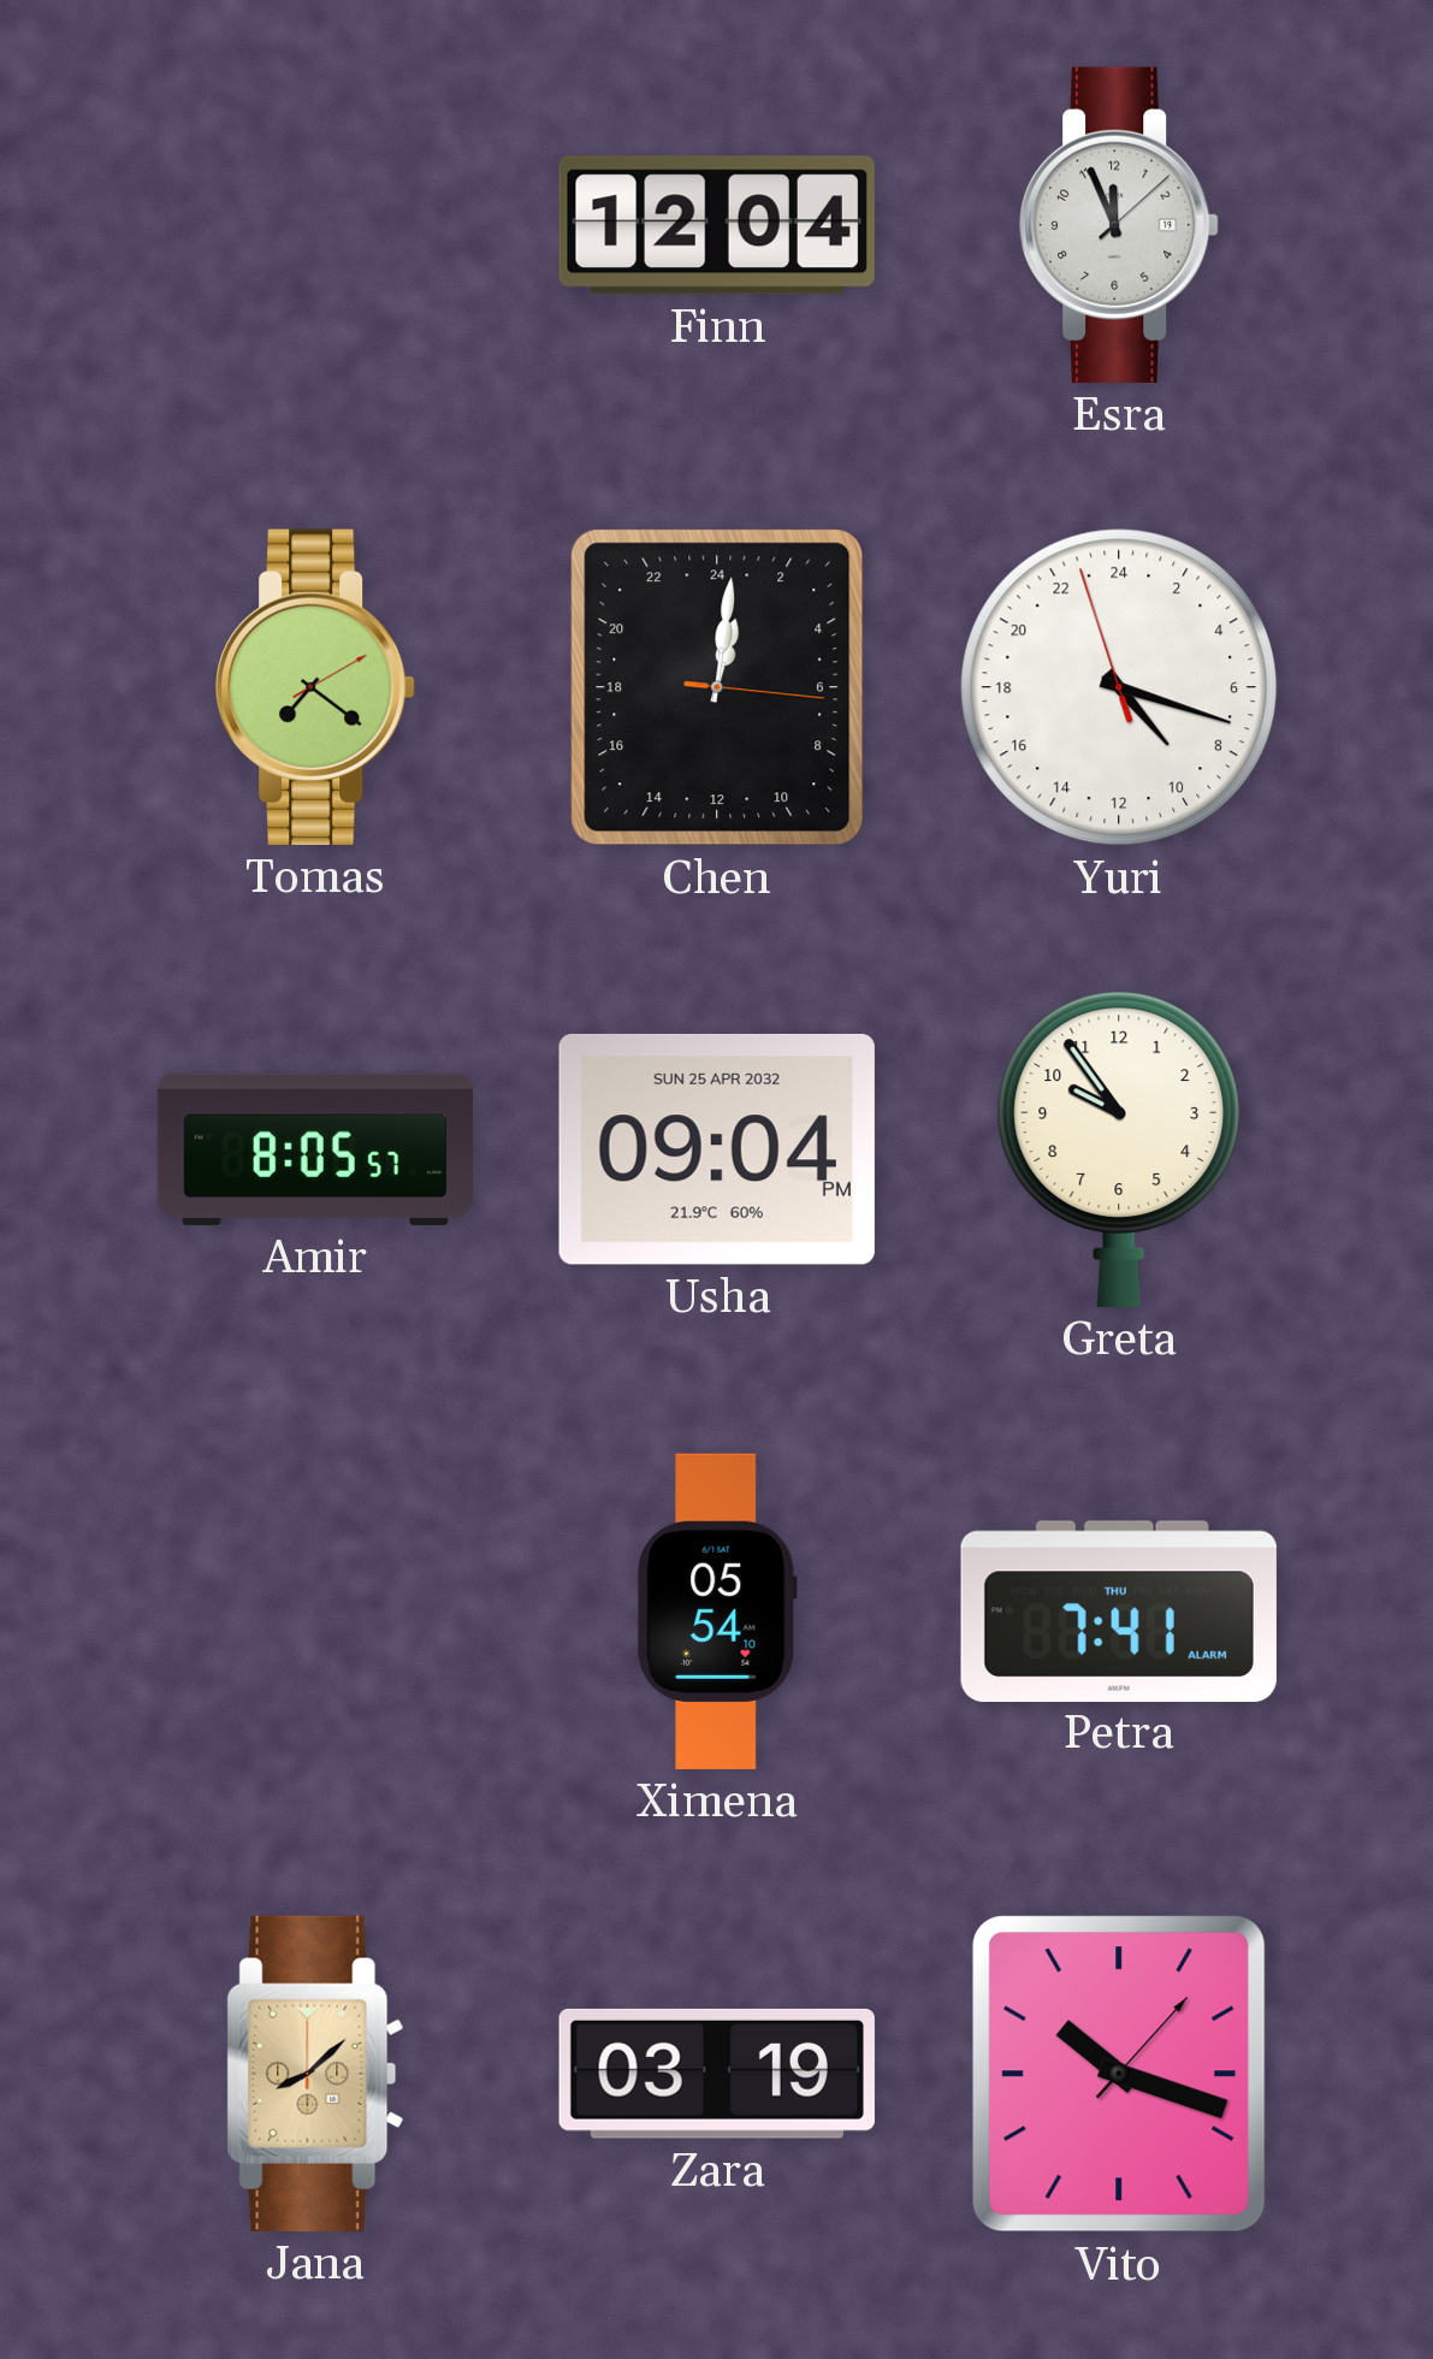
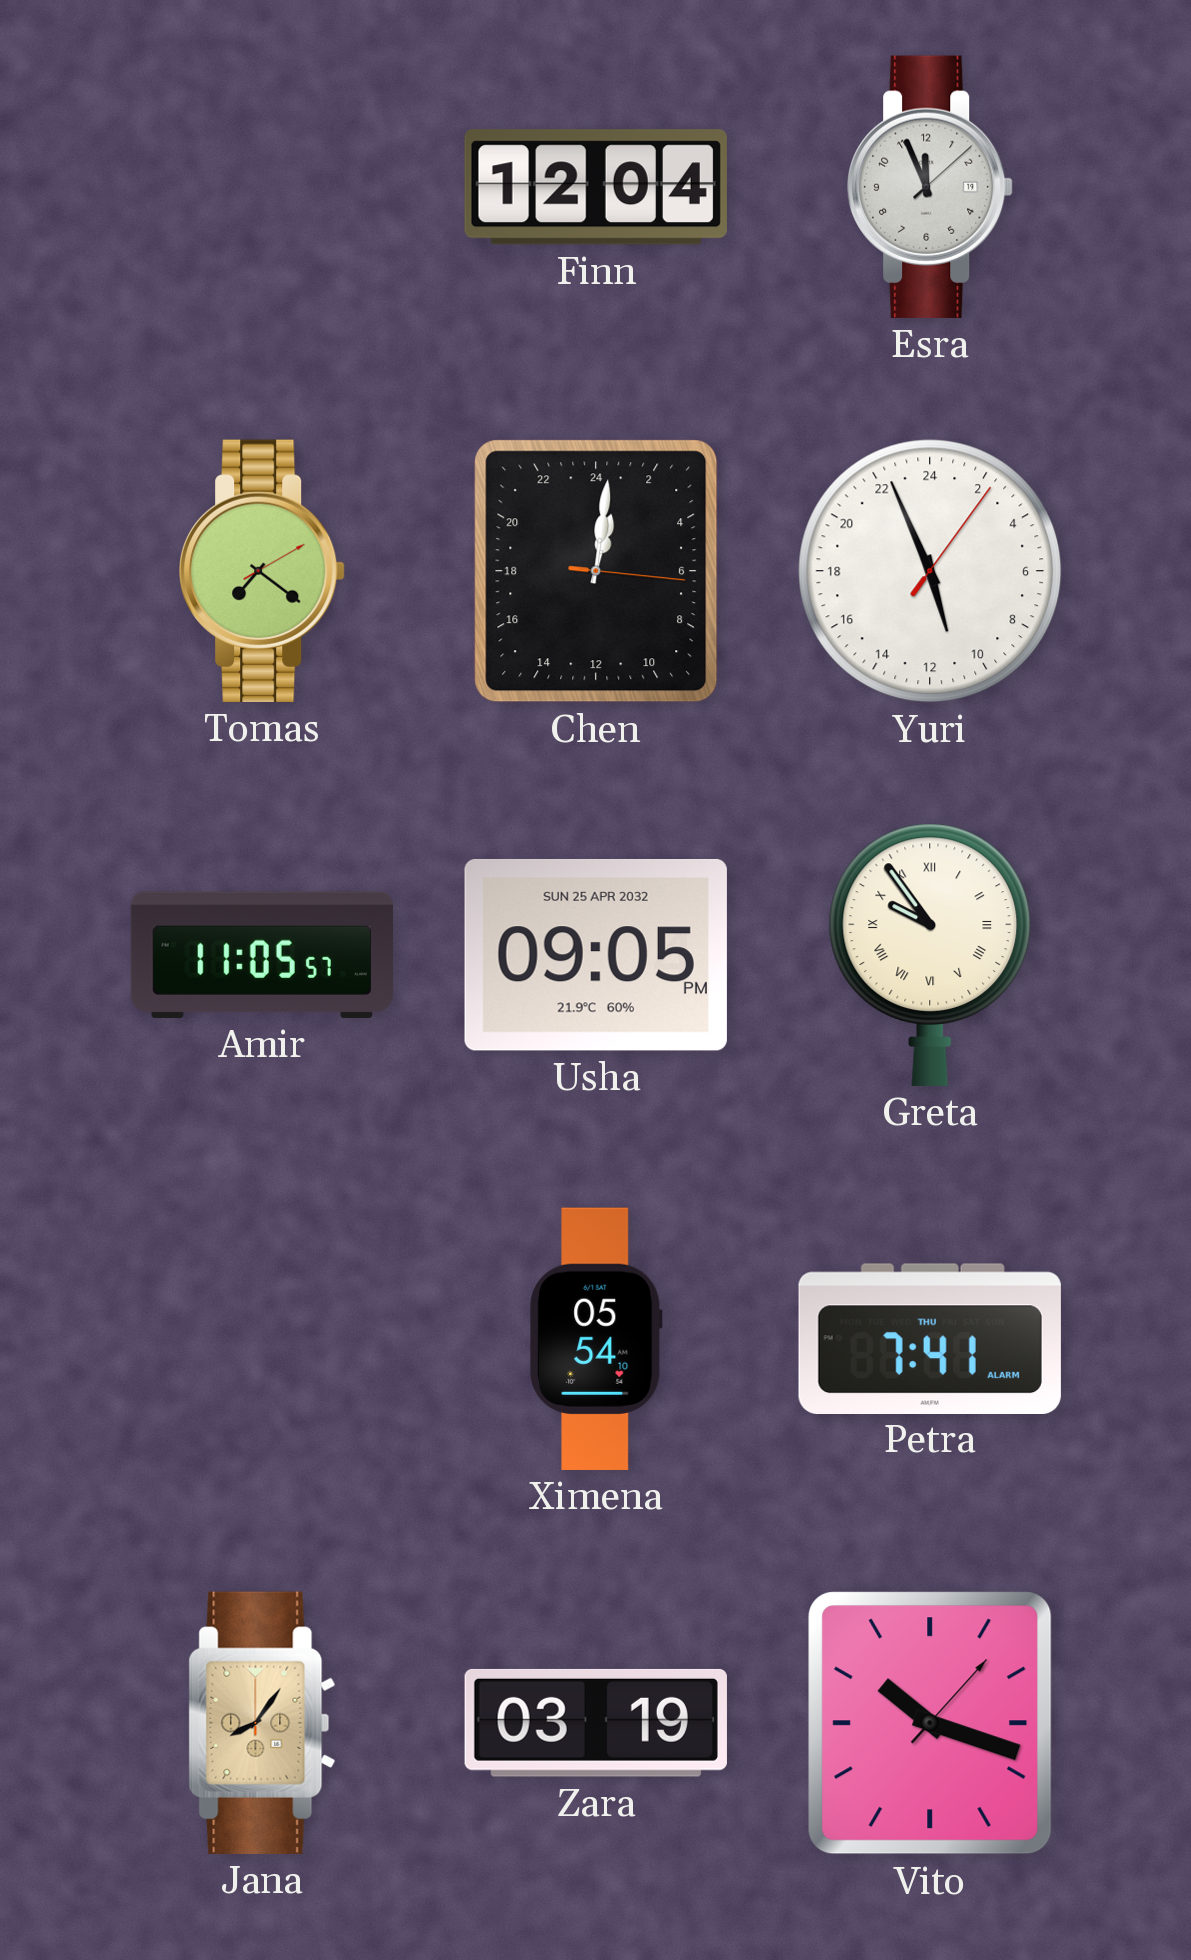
Yuri: 9:17 -> 10:56 (930, 571)
Amir: 8:05 -> 11:05 (261, 955)
Usha: 09:04 -> 09:05 (596, 955)
Greta numerals: Arabic -> Roman (930, 955)
Jana: 8:08 -> 8:06 (262, 1723)
